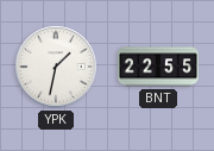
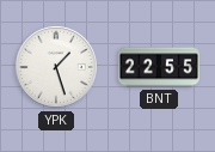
YPK: 1:32 -> 1:27 (56, 67)
